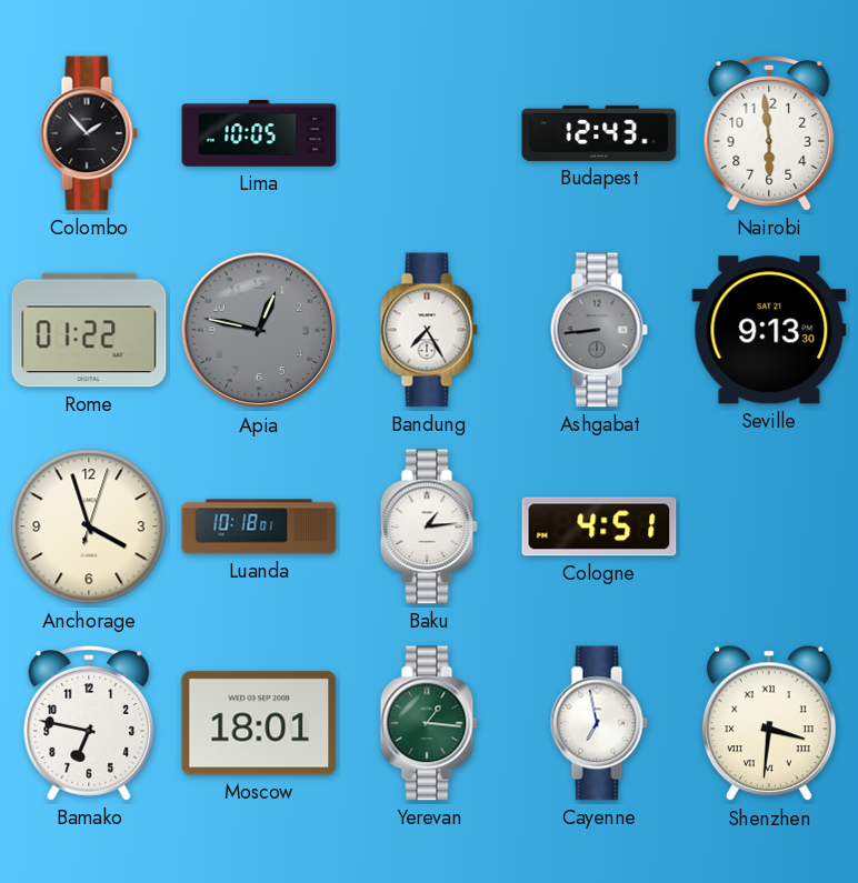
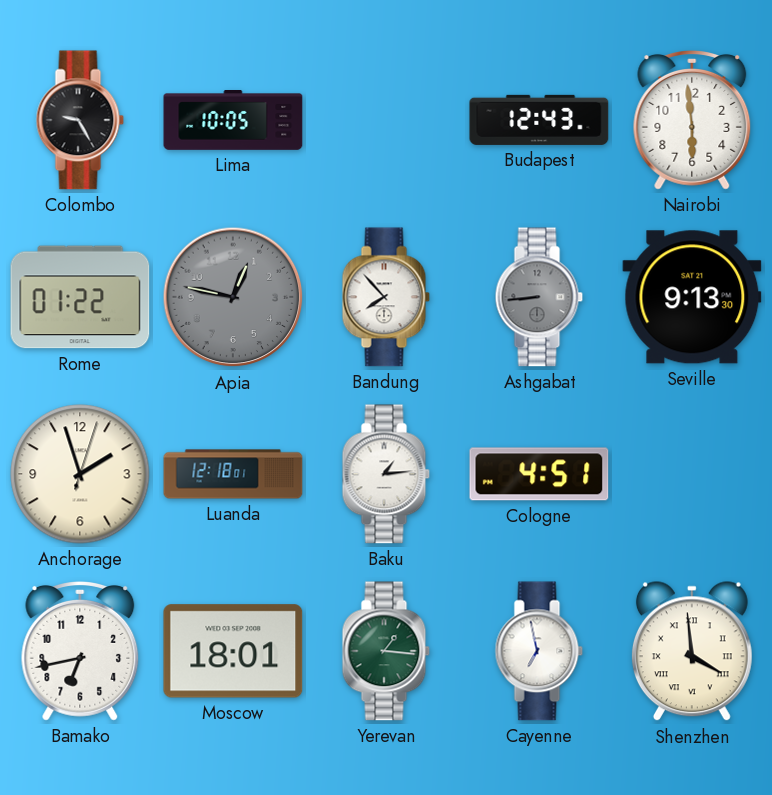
Colombo: 1:53 -> 9:25 (80, 120)
Bandung: 7:25 -> 7:53 (386, 297)
Anchorage: 3:57 -> 1:57 (80, 474)
Luanda: 10:18 -> 12:18 (233, 474)
Bamako: 6:47 -> 6:43 (80, 652)
Shenzhen: 3:31 -> 3:59 (692, 652)
